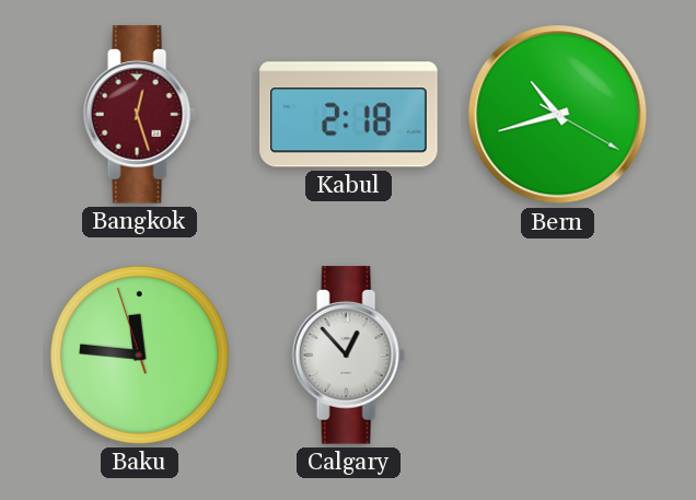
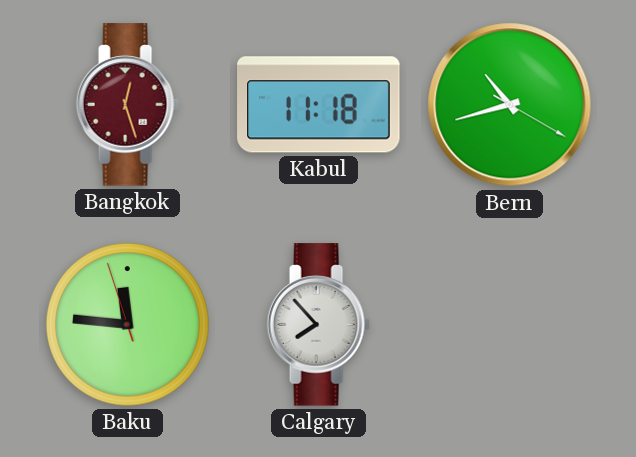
Kabul: 2:18 -> 11:18 (319, 105)
Calgary: 12:53 -> 7:53 (318, 325)
